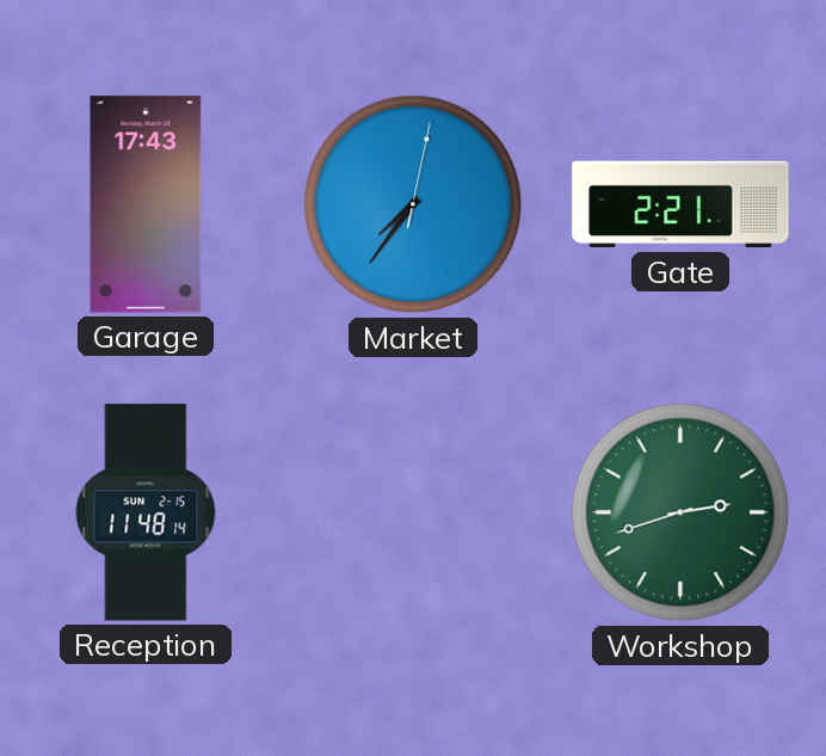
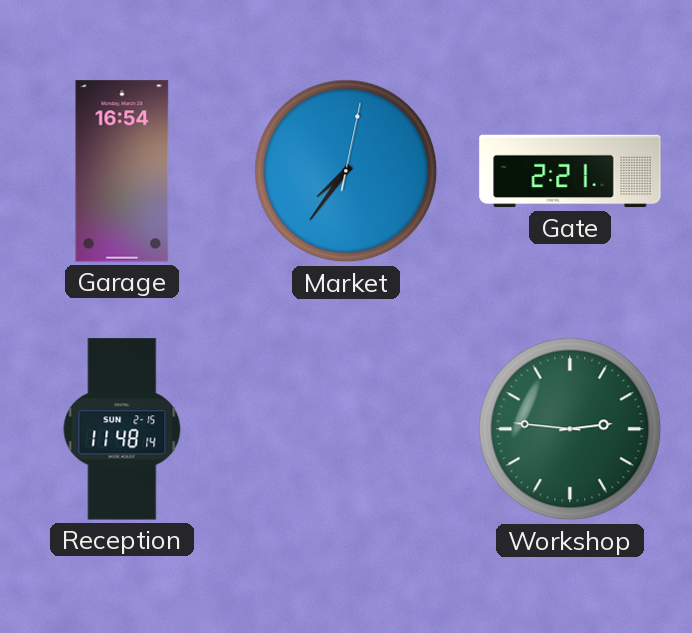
Garage: 17:43 -> 16:54 (122, 171)
Workshop: 2:42 -> 2:46 (570, 429)
